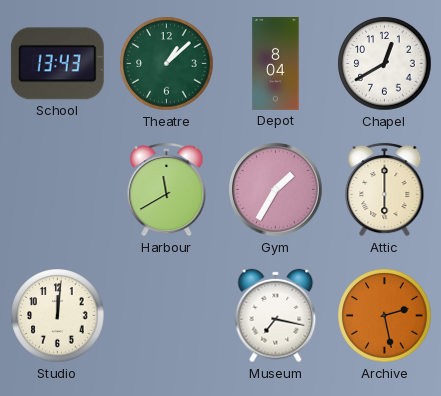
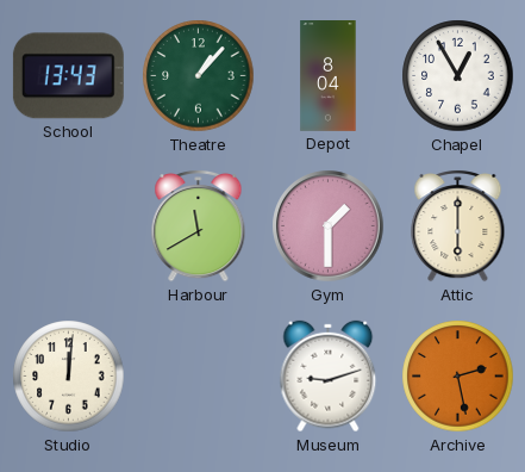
Theatre: 1:08 -> 1:07 (199, 76)
Chapel: 12:40 -> 12:55 (458, 76)
Gym: 1:35 -> 1:30 (329, 226)
Museum: 7:17 -> 9:12 (329, 377)
